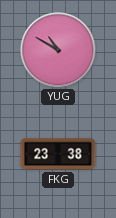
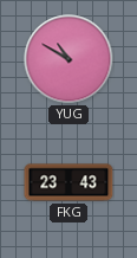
FKG: 23:38 -> 23:43 (68, 182)
